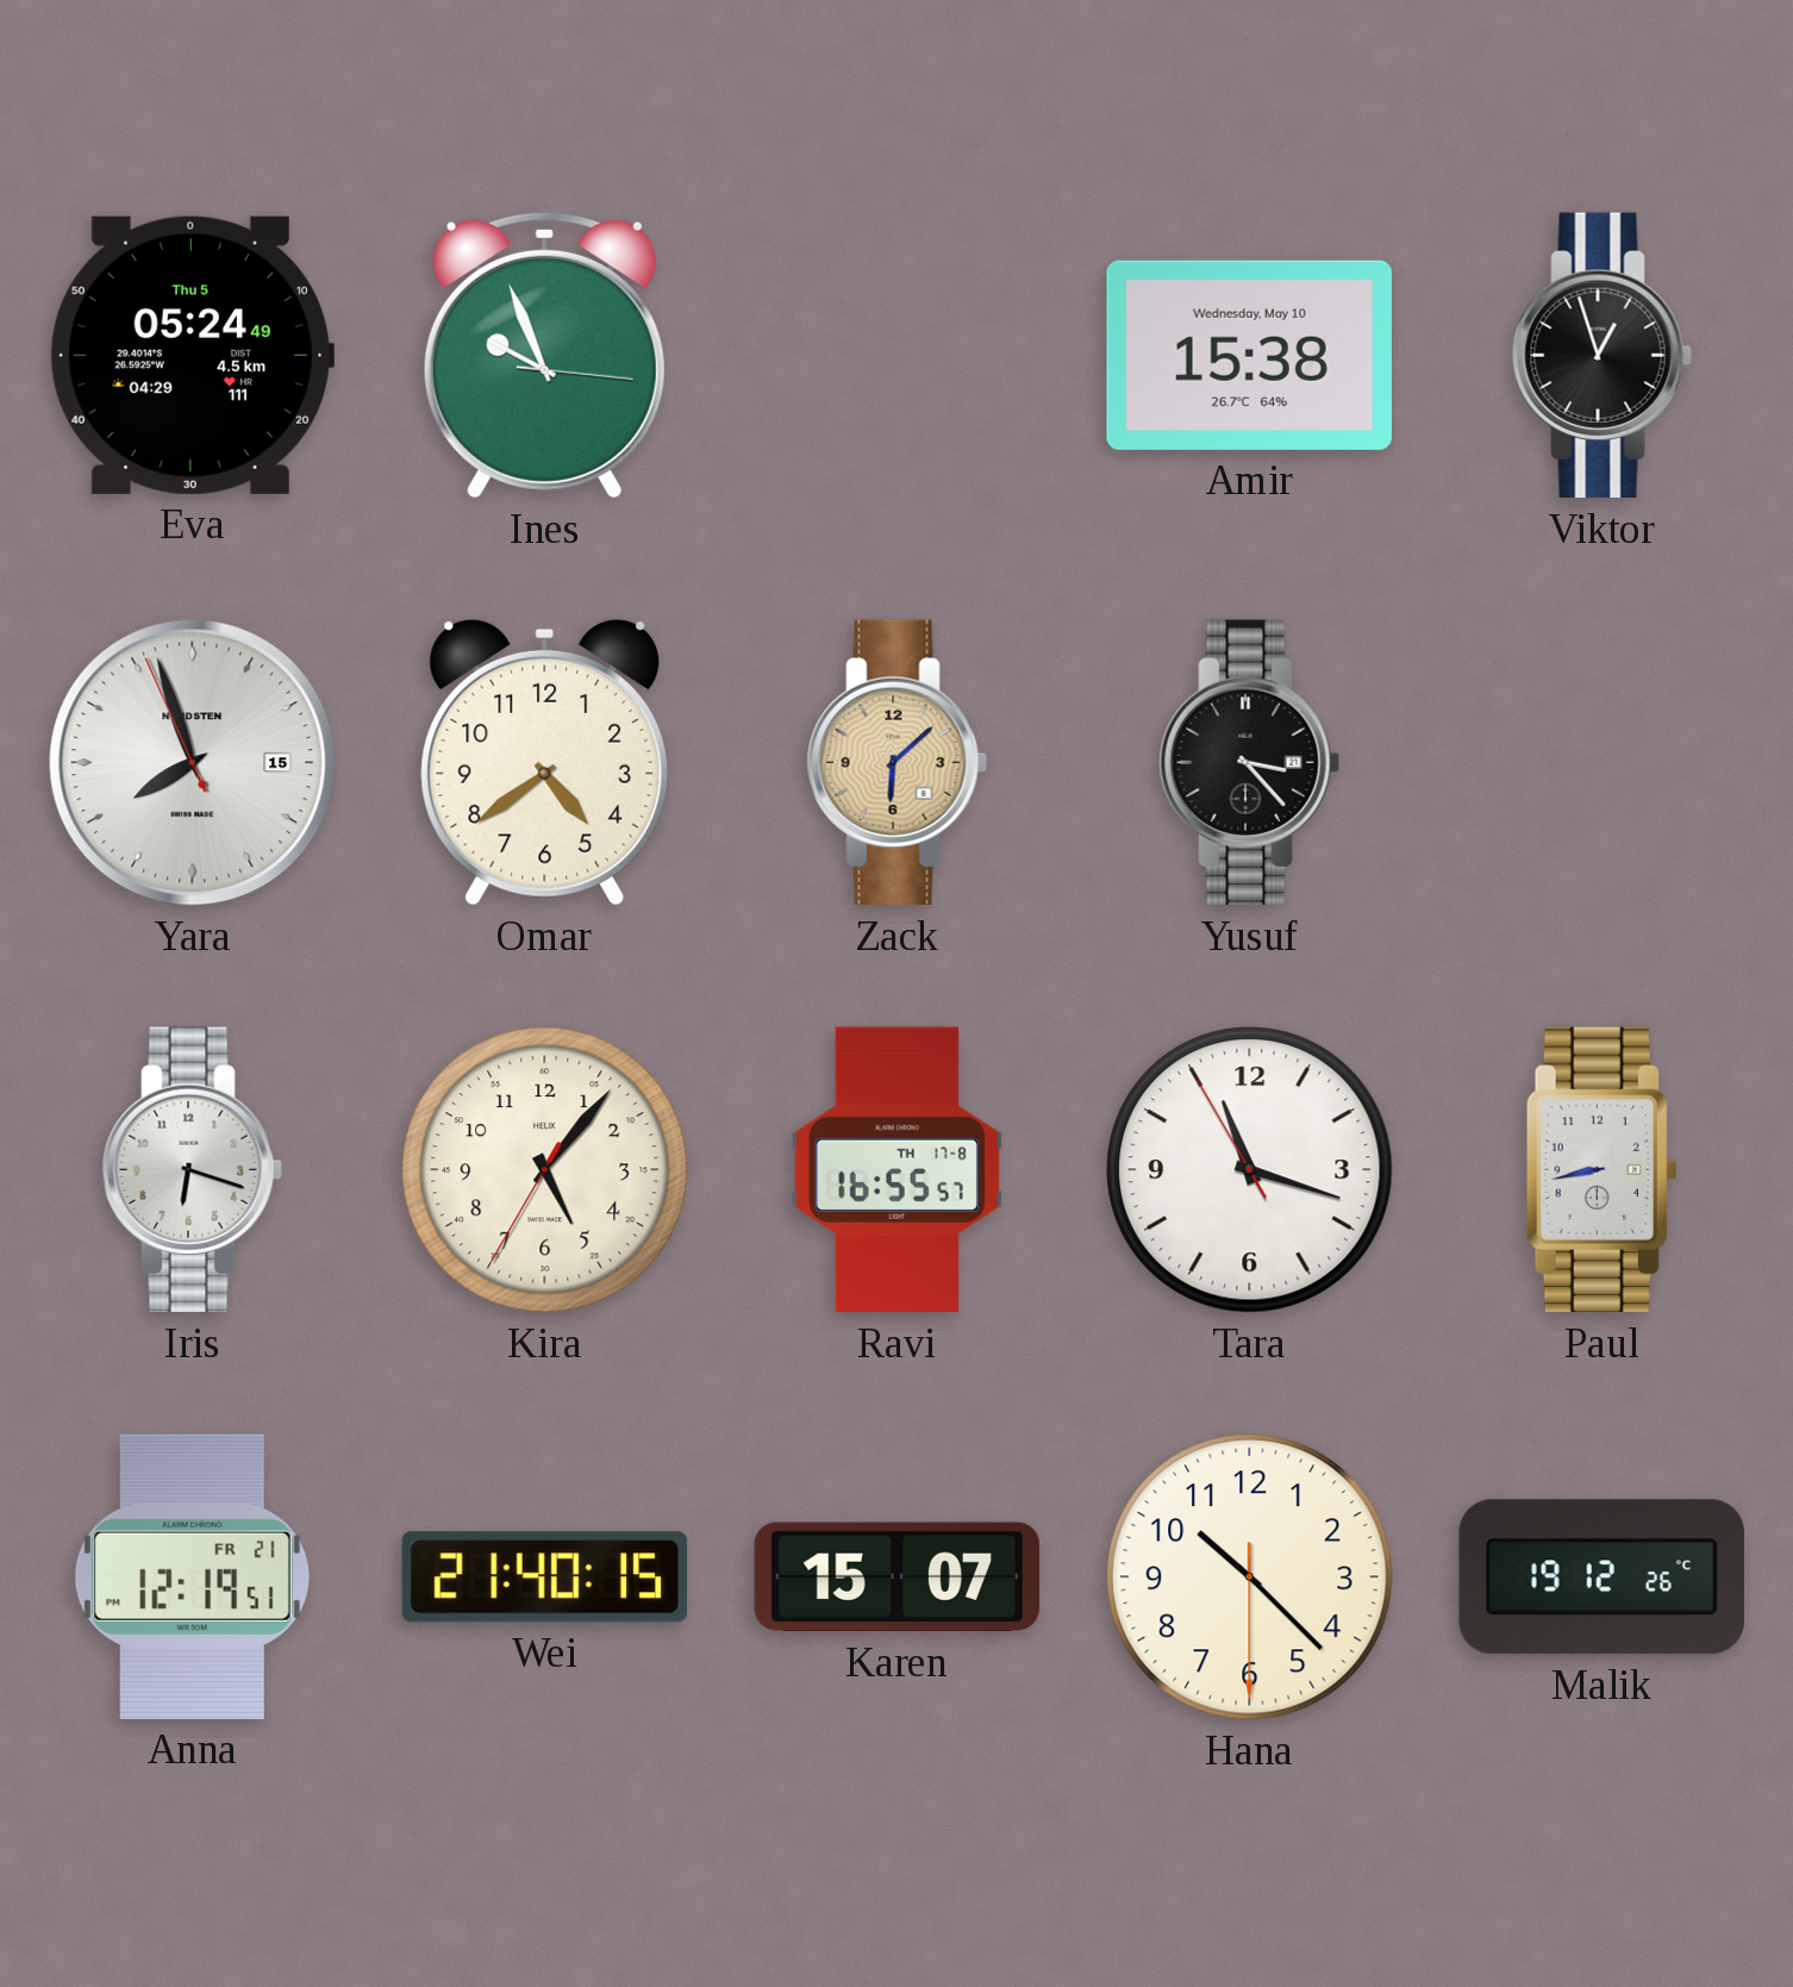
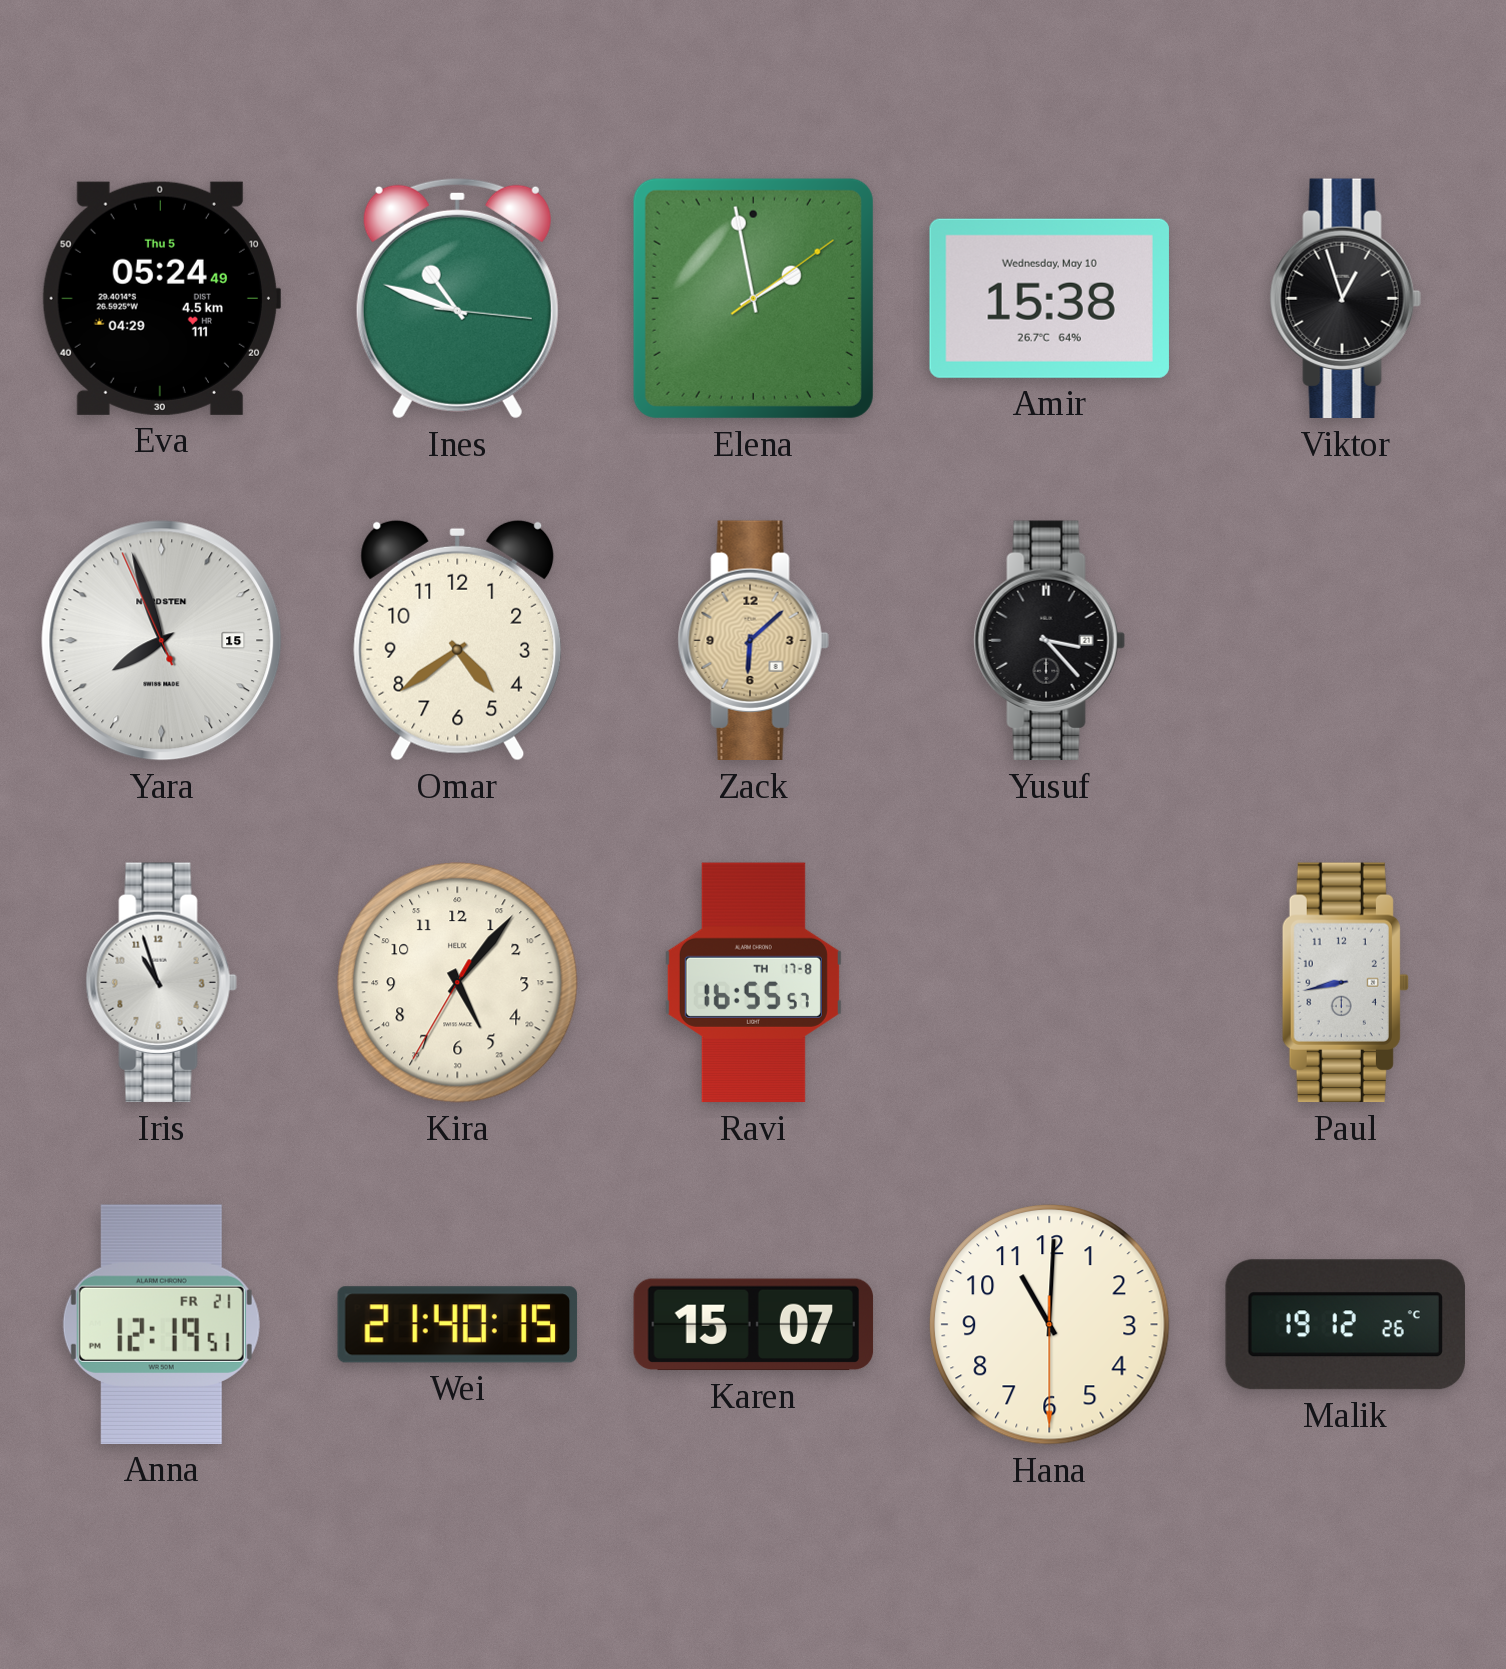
Ines: 9:56 -> 10:48 (457, 298)
Elena: none -> 1:58 (753, 298)
Iris: 6:18 -> 10:57 (161, 983)
Tara: 11:17 -> none (1250, 1170)
Hana: 10:22 -> 11:00 (1050, 1325)
